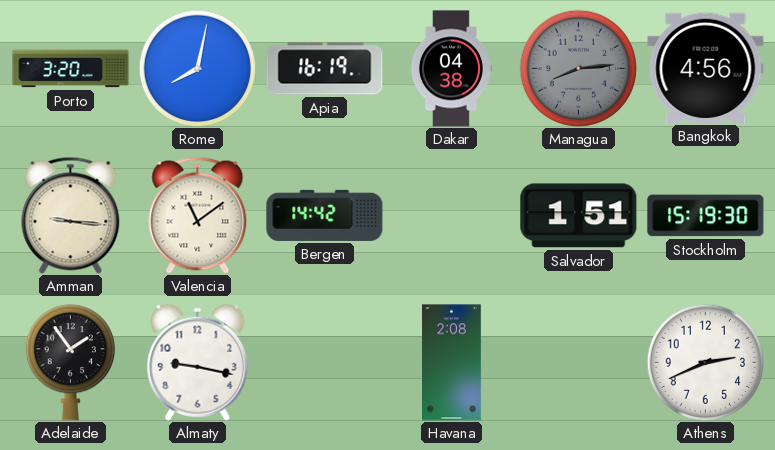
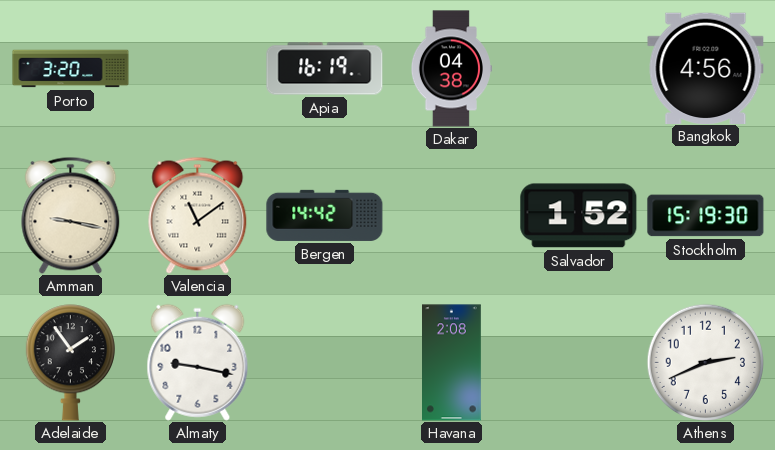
Rome: 8:02 -> none (197, 68)
Managua: 8:14 -> none (578, 68)
Amman: 9:16 -> 9:17 (71, 215)
Salvador: 1:51 -> 1:52 (579, 216)
